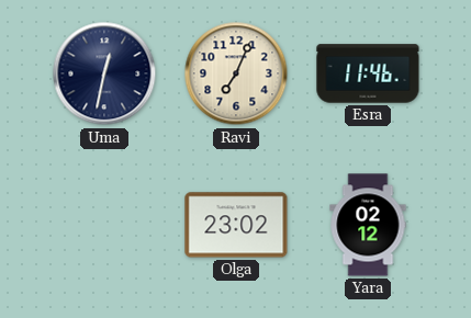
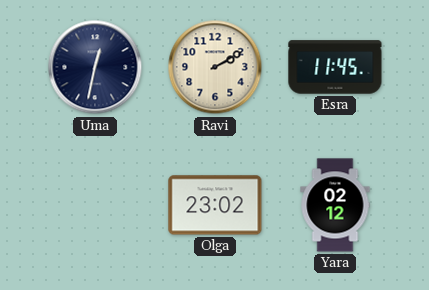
Ravi: 7:04 -> 2:10 (215, 67)
Esra: 11:46 -> 11:45 (335, 67)
